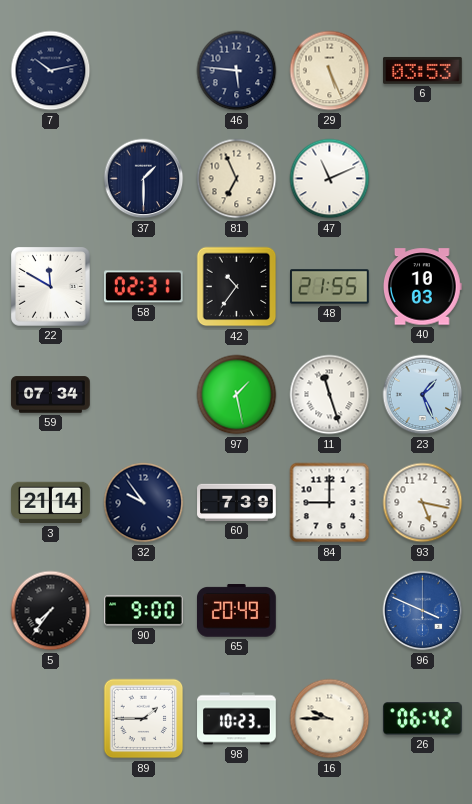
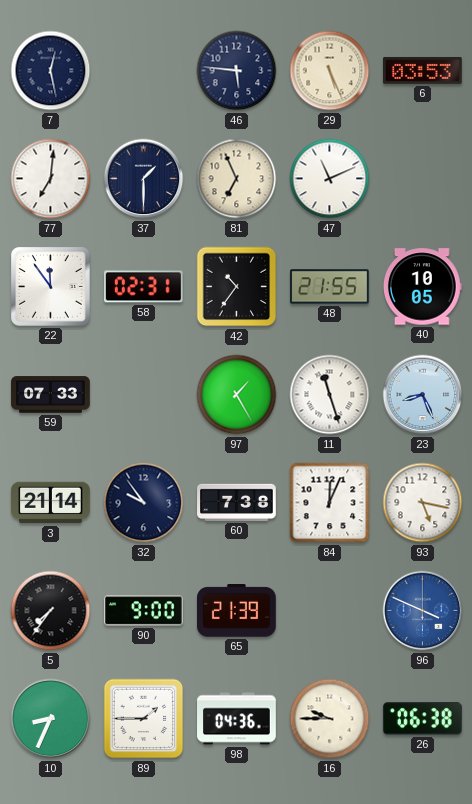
7: 10:13 -> 12:28 (51, 71)
77: none -> 7:01 (51, 179)
22: 11:50 -> 11:54 (51, 287)
40: 10:03 -> 10:05 (423, 287)
59: 07:34 -> 07:33 (51, 395)
97: 1:28 -> 1:25 (237, 395)
23: 1:26 -> 8:26 (423, 395)
60: 7:39 -> 7:38 (237, 502)
84: 9:00 -> 12:04 (330, 503)
65: 20:49 -> 21:39 (237, 611)
10: none -> 8:34 (51, 719)
98: 10:23 -> 04:36 (237, 719)
26: 06:42 -> 06:38 (422, 719)
